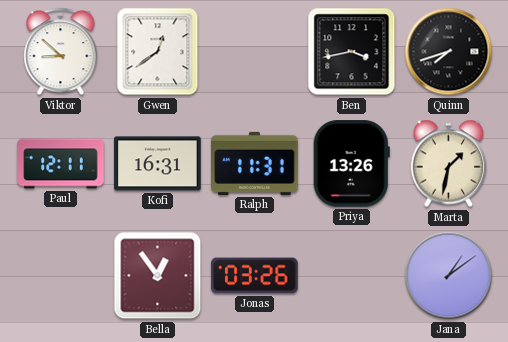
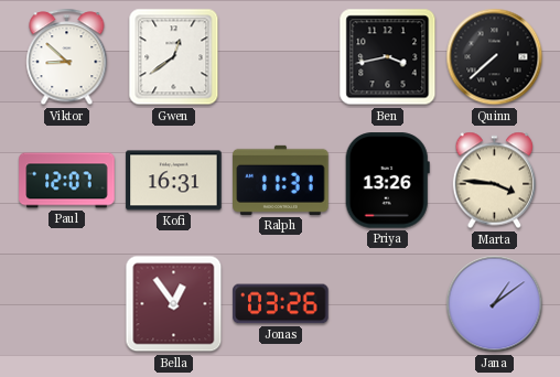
Quinn: 7:42 -> 7:38 (495, 57)
Paul: 12:11 -> 12:07 (67, 181)
Marta: 1:32 -> 3:46 (495, 181)
